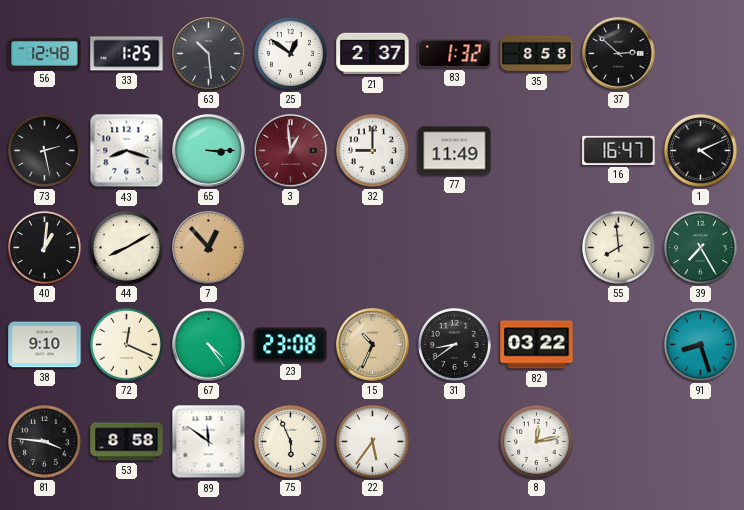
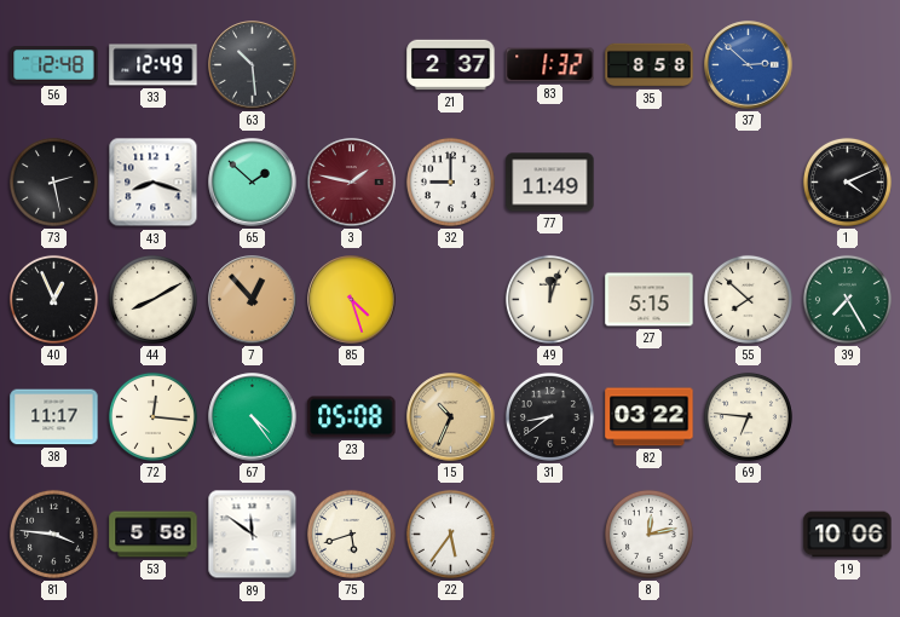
33: 1:25 -> 12:49 (154, 65)
25: 12:51 -> none (290, 53)
37 dial: black -> blue (749, 65)
65: 3:15 -> 1:52 (253, 183)
3: 12:59 -> 1:47 (352, 183)
16: 16:47 -> none (619, 150)
40: 1:01 -> 12:56 (53, 299)
85: none -> 4:27 (352, 300)
49: none -> 12:03 (549, 299)
27: none -> 5:15 (650, 300)
55: 7:59 -> 7:52 (748, 299)
38: 9:10 -> 11:17 (54, 417)
72: 12:19 -> 12:16 (152, 416)
23: 23:08 -> 05:08 (352, 417)
69: none -> 6:46 (748, 416)
91: 8:27 -> none (700, 344)
53: 8:58 -> 5:58 (154, 535)
75: 5:56 -> 5:42 (351, 534)
19: none -> 10:06 (848, 535)
